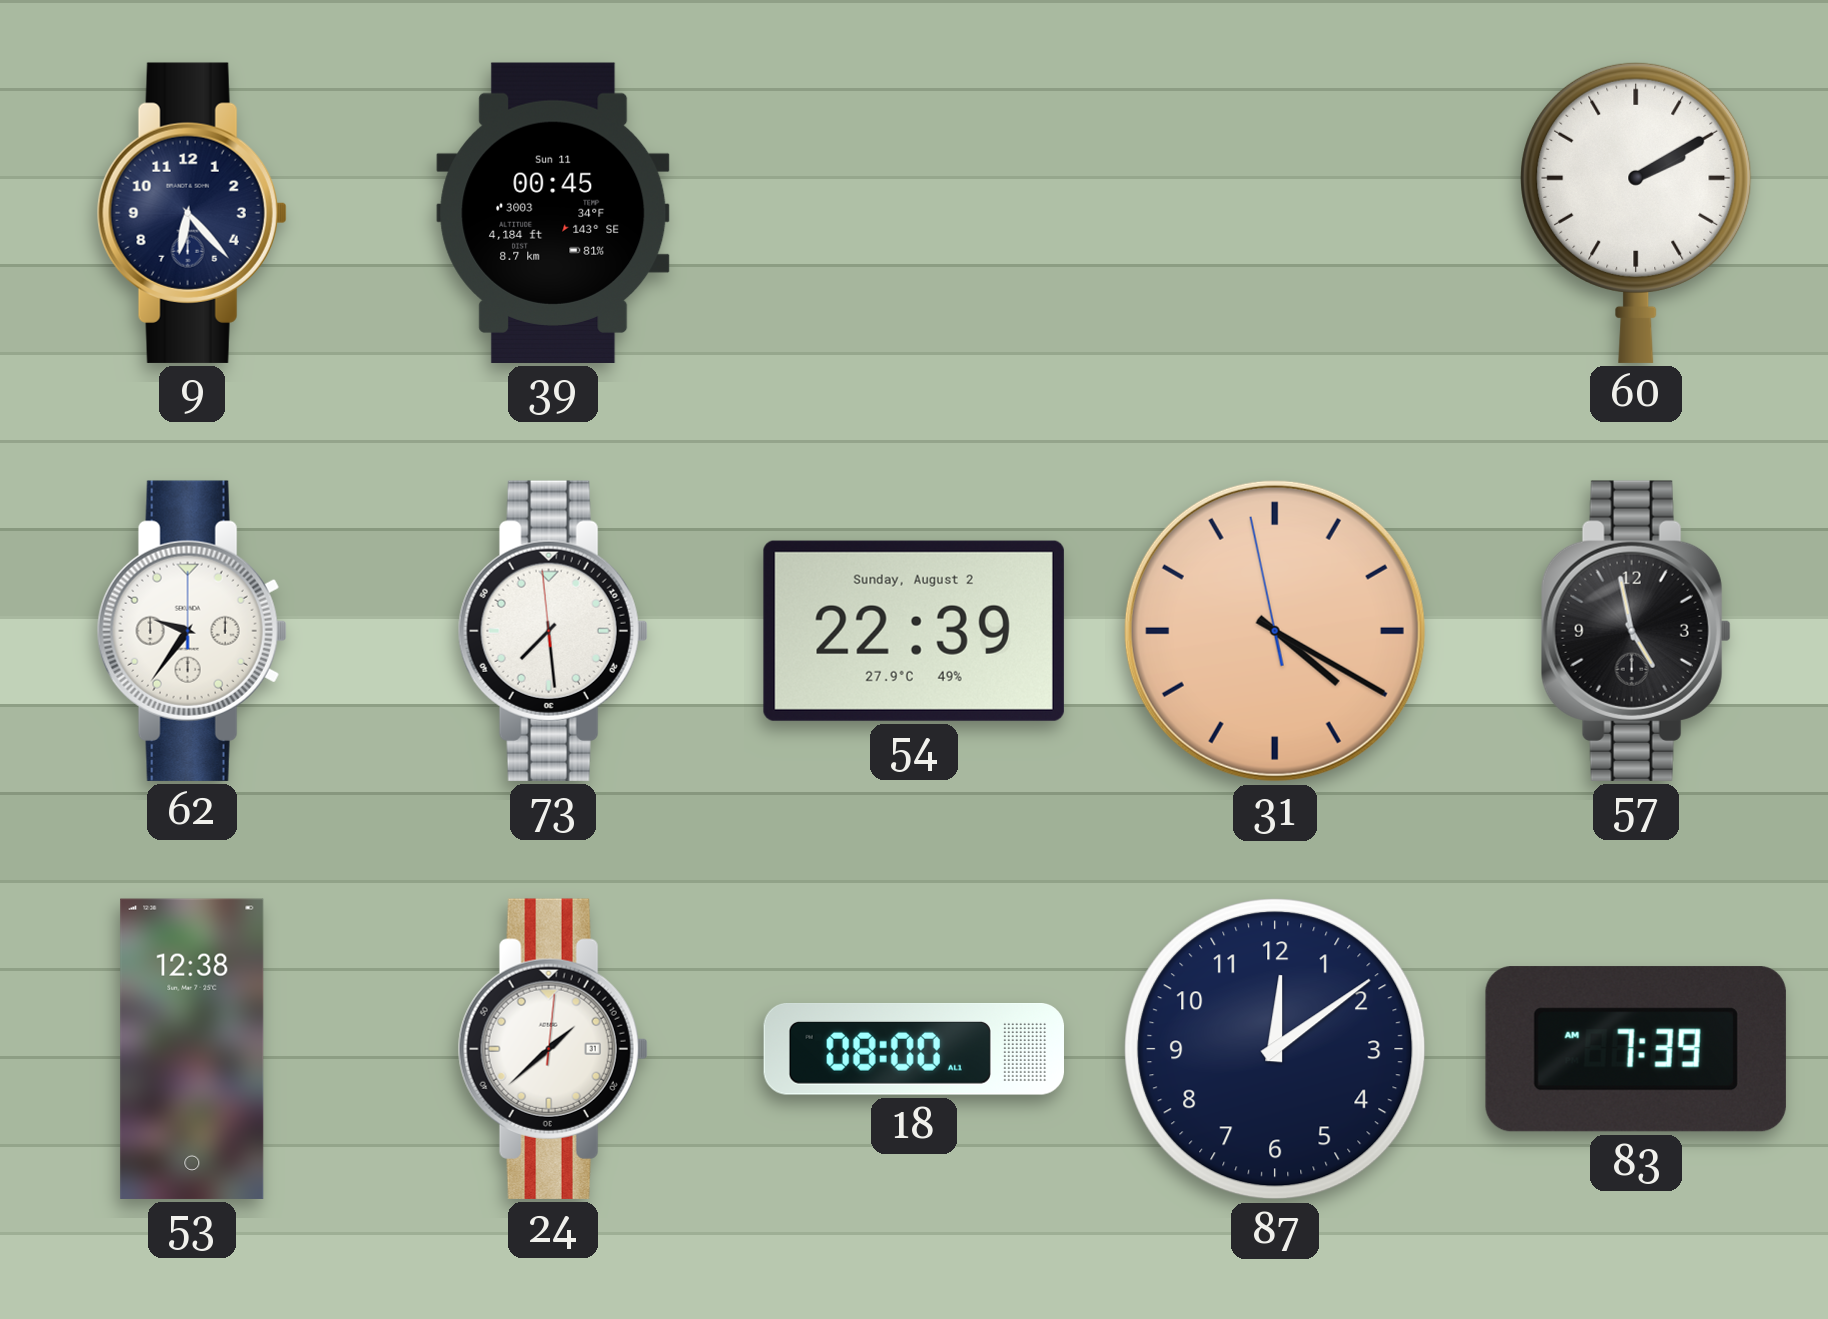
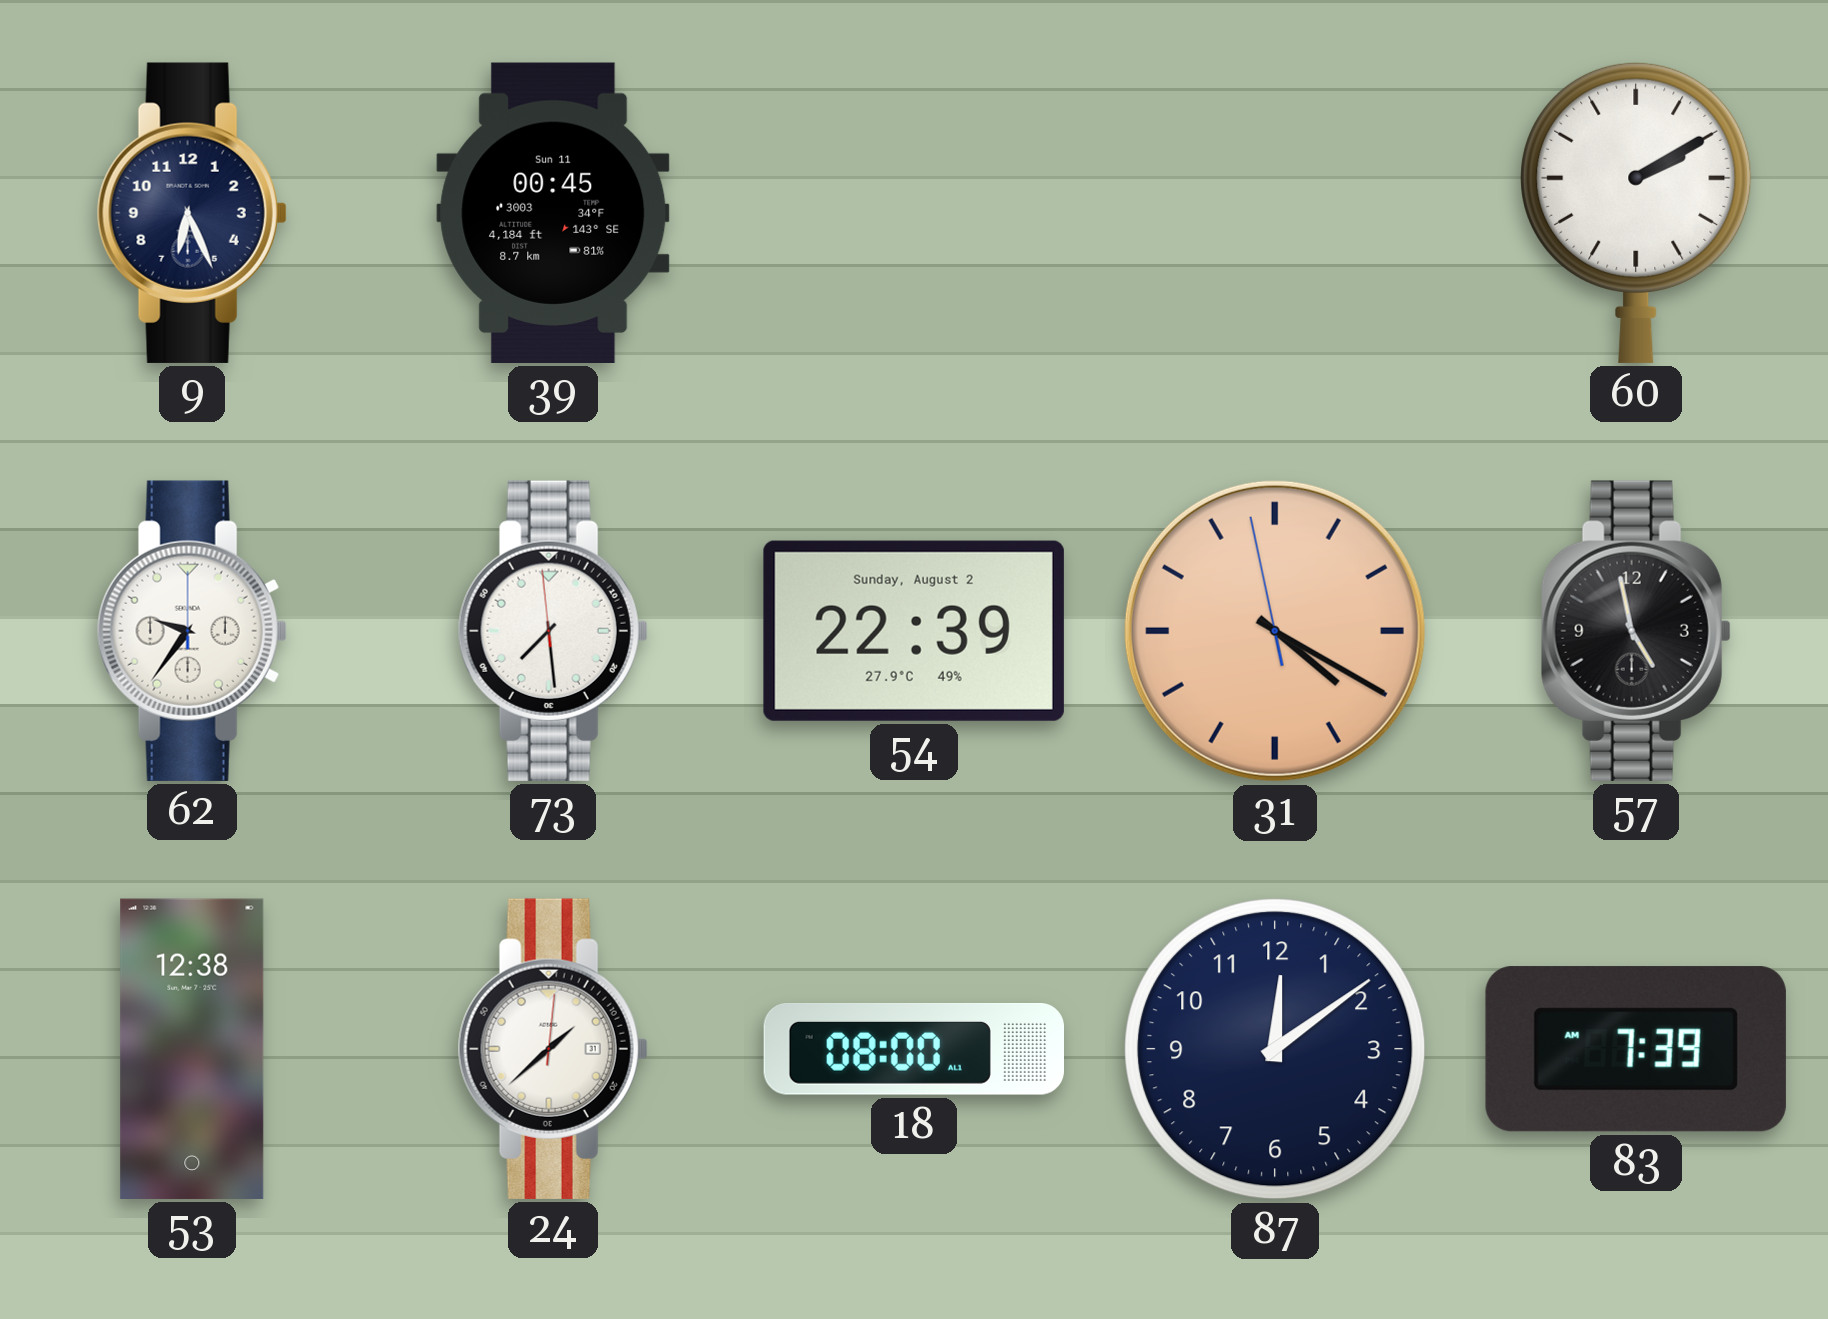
9: 6:23 -> 6:26 (192, 213)
